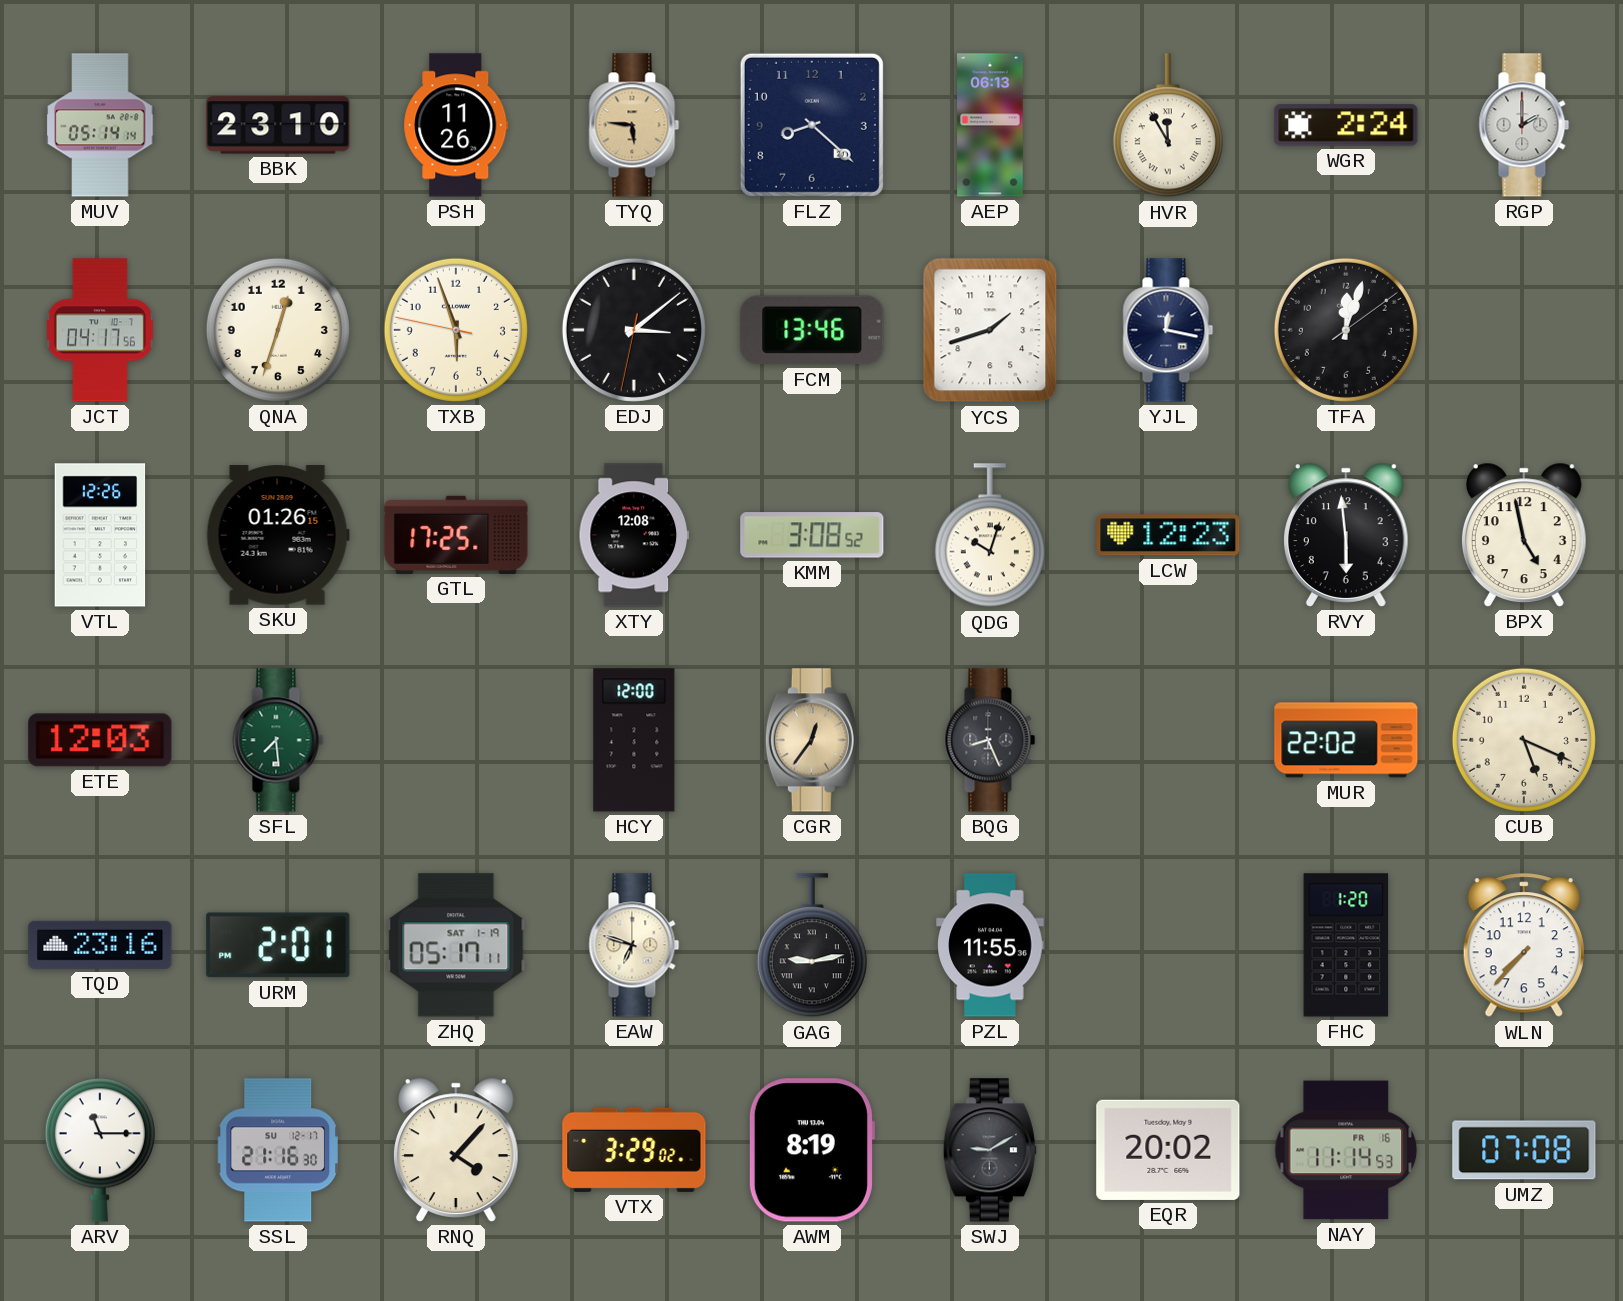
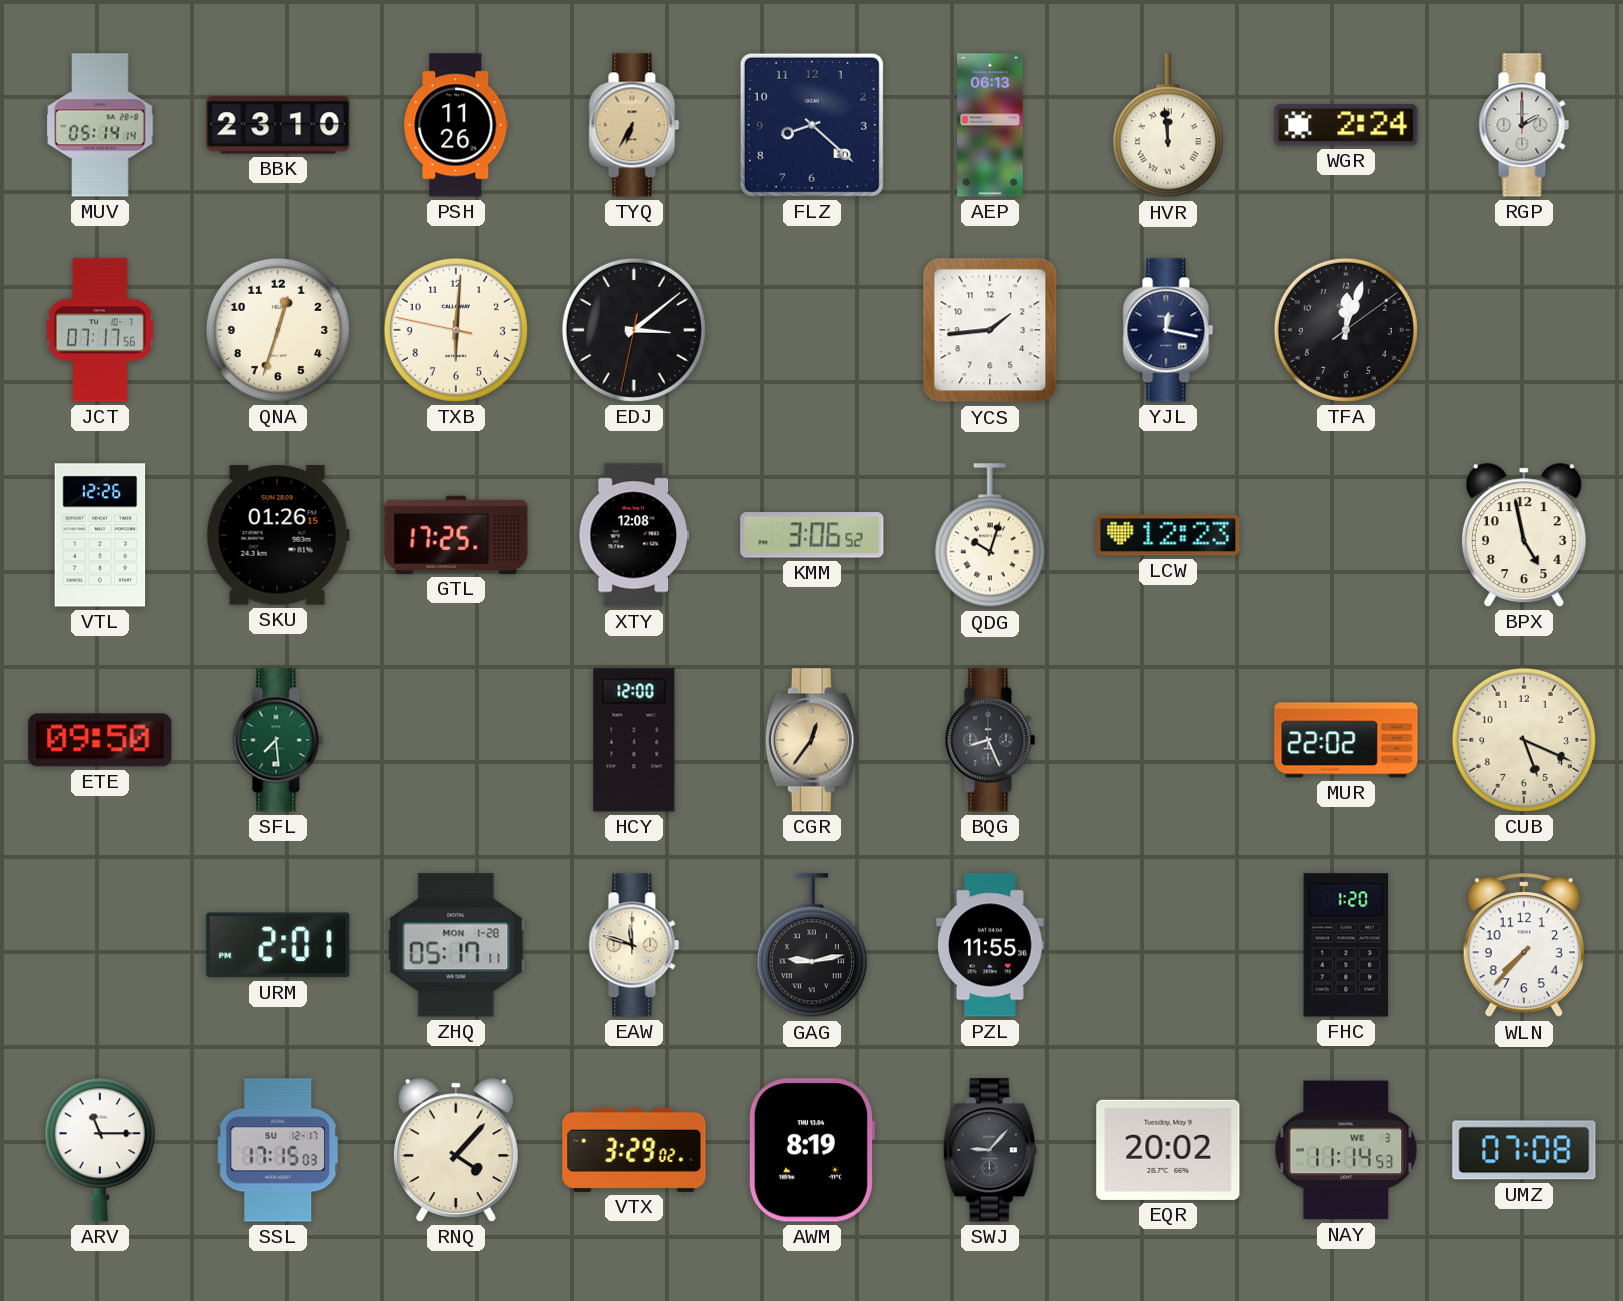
TYQ: 5:46 -> 6:35 (634, 125)
HVR: 11:55 -> 11:59 (1168, 126)
JCT: 04:17 -> 07:17 (100, 330)
TXB: 5:56 -> 6:00 (456, 330)
FCM: 13:46 -> none (812, 330)
YCS: 1:42 -> 1:44 (990, 330)
KMM: 3:08 -> 3:06 (812, 535)
RVY: 5:59 -> none (1346, 535)
ETE: 12:03 -> 09:50 (100, 740)
TQD: 23:16 -> none (100, 945)
ZHQ date: SAT 1-19 -> MON 1-28 (456, 945)
EAW: 6:48 -> 11:48 (634, 945)
SSL: 21:16 -> 17:15 (277, 1150)
SWJ: 9:10 -> 9:07 (990, 1150)
NAY date: FR 16 -> WE 3 (1346, 1150)
